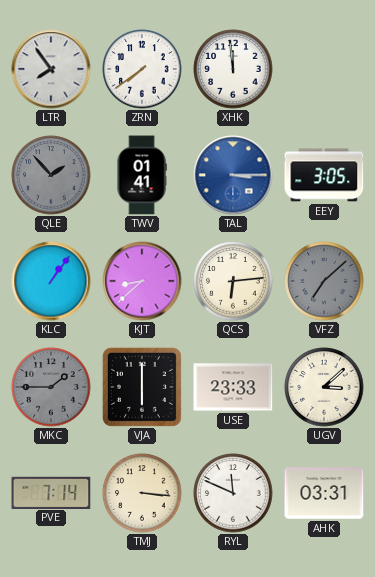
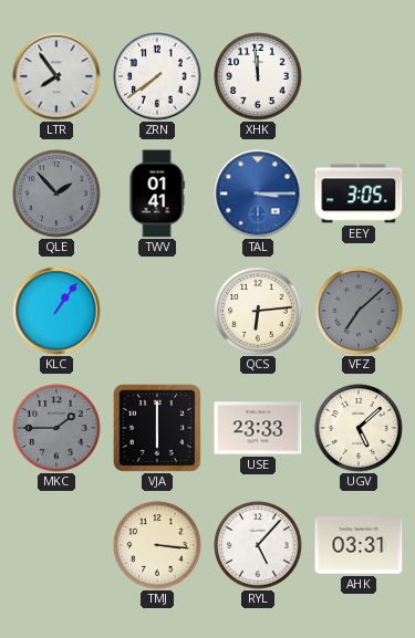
KJT: 8:38 -> none (142, 281)
UGV: 3:08 -> 5:08 (359, 428)
PVE: 7:14 -> none (51, 492)
RYL: 11:49 -> 5:07 (258, 545)
